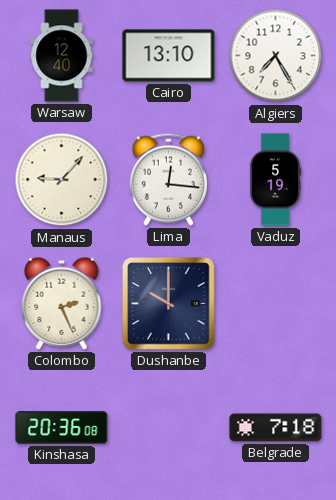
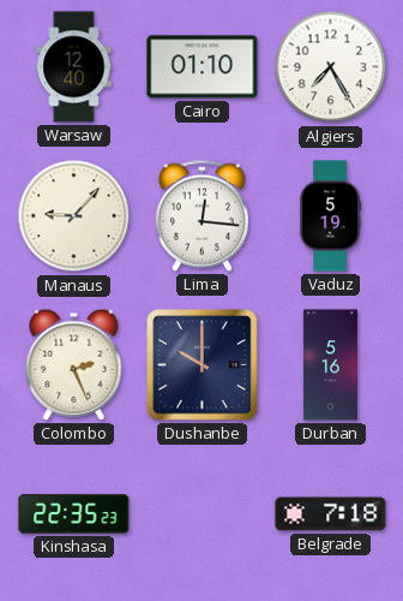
Cairo: 13:10 -> 01:10 (203, 67)
Durban: none -> 5:16 (330, 365)
Kinshasa: 20:36 -> 22:35 (74, 514)
